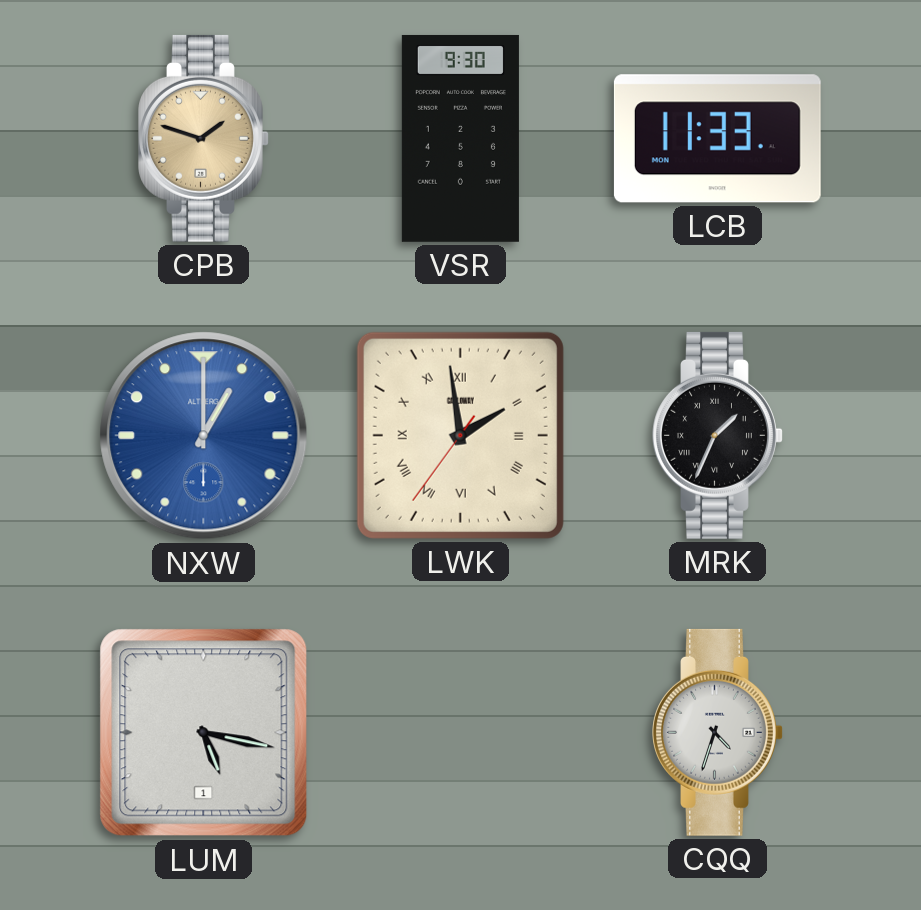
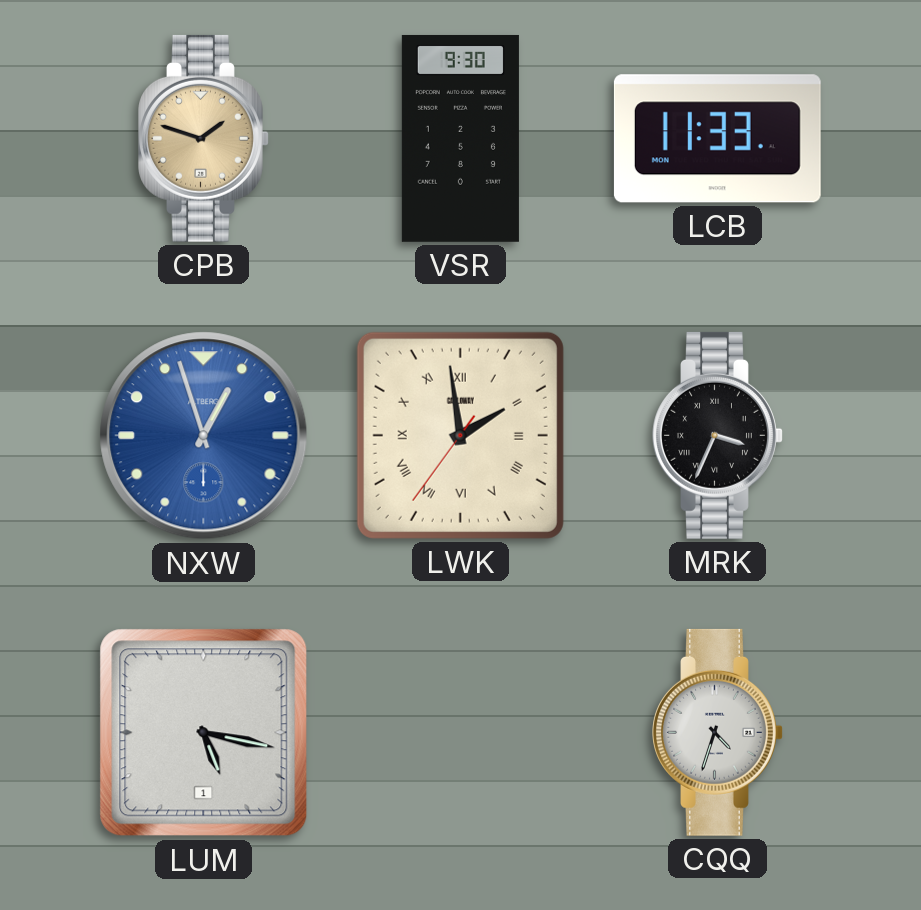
NXW: 1:00 -> 12:57 (204, 436)
MRK: 1:34 -> 3:34 (718, 435)
